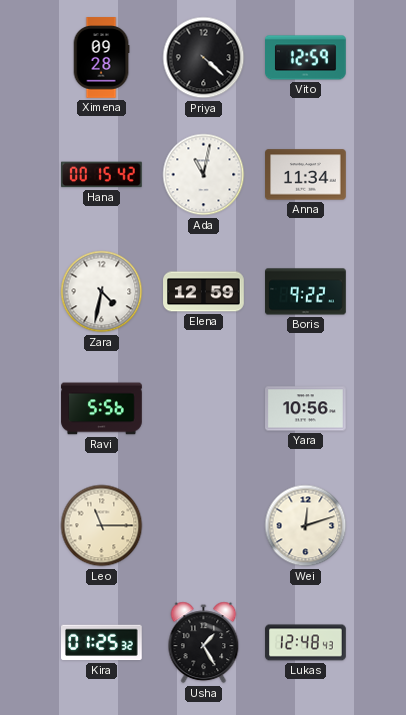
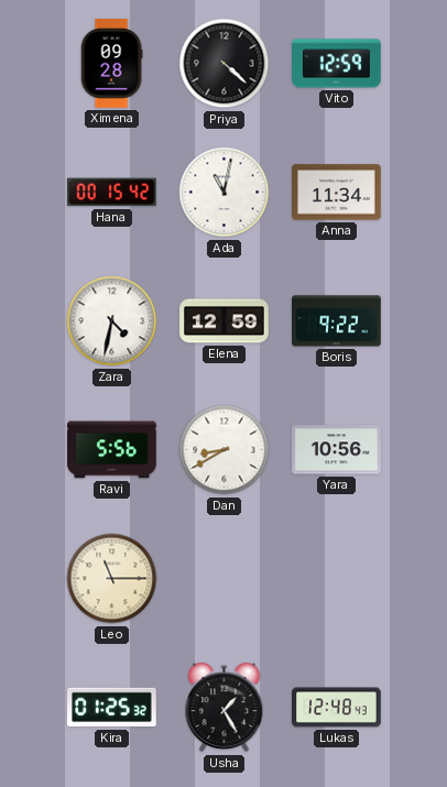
Dan: none -> 8:40 (225, 450)
Wei: 12:12 -> none (306, 526)
